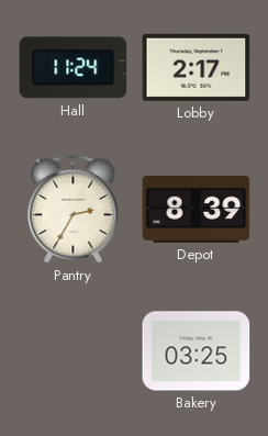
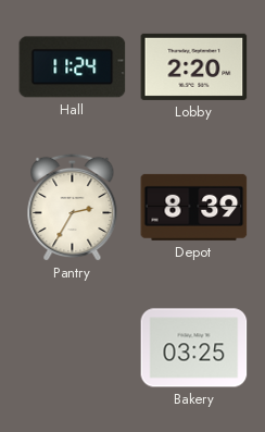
Lobby: 2:17 -> 2:20 (194, 66)
